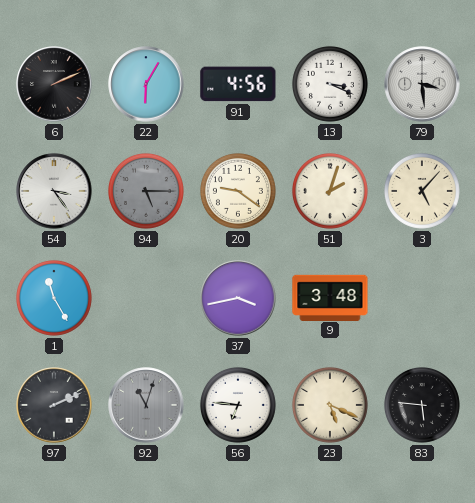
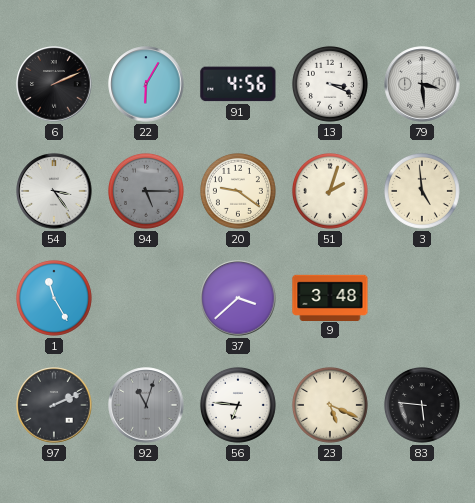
3: 5:07 -> 4:59 (422, 191)
37: 3:43 -> 3:38 (238, 298)
